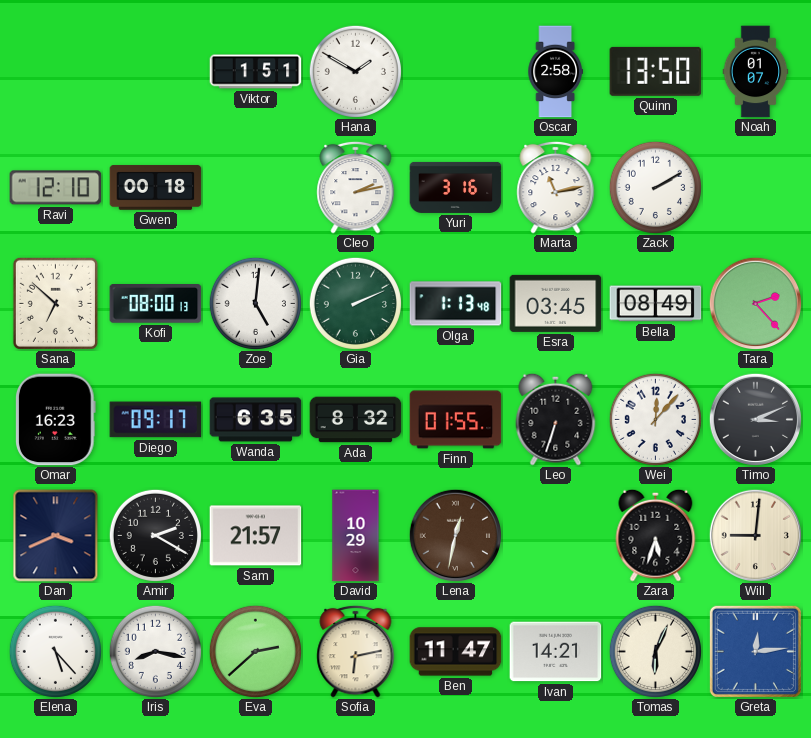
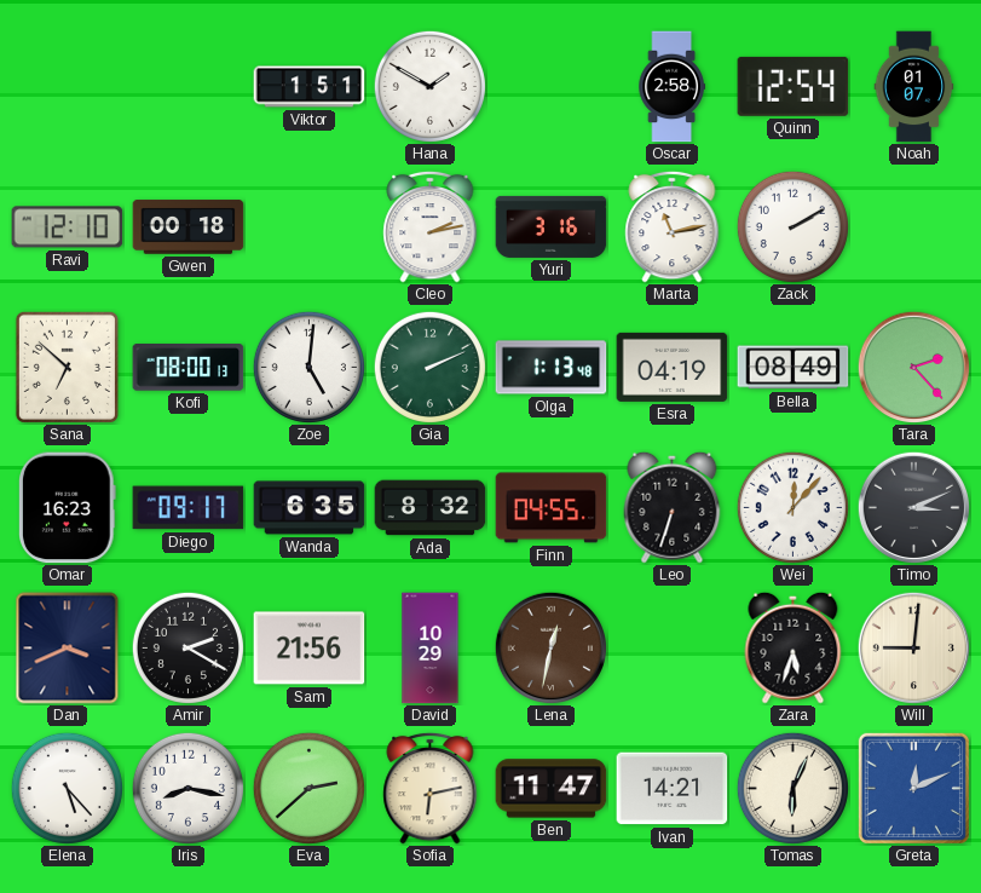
Quinn: 13:50 -> 12:54 (794, 86)
Esra: 03:45 -> 04:19 (673, 367)
Finn: 01:55 -> 04:55 (552, 508)
Sam: 21:57 -> 21:56 (310, 649)
Greta: 12:14 -> 12:11 (913, 788)
